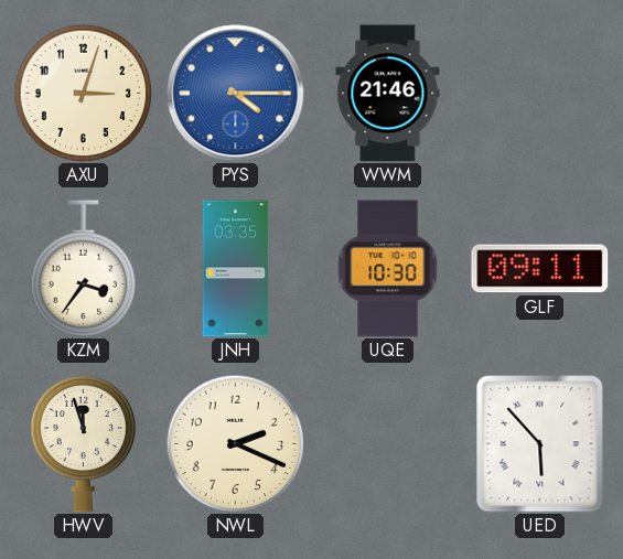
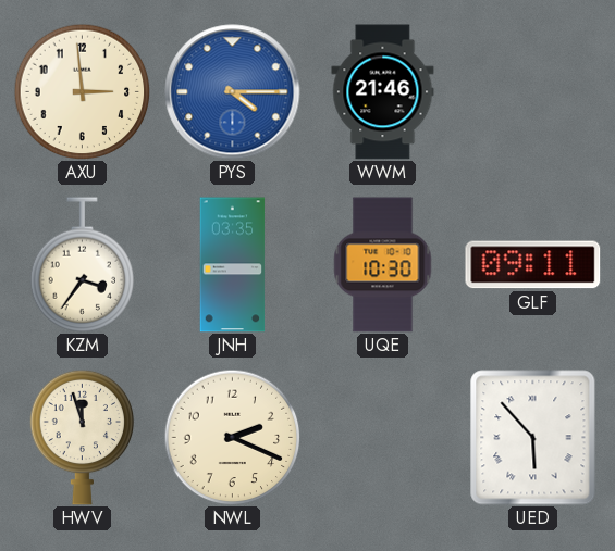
AXU: 3:03 -> 2:59 (82, 91)
